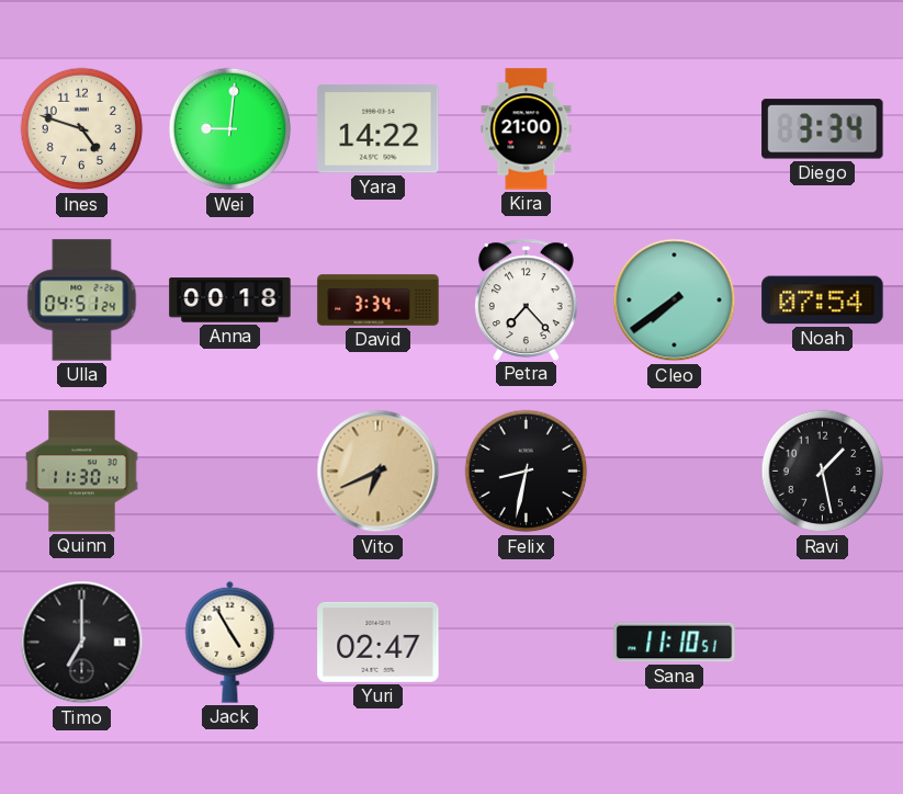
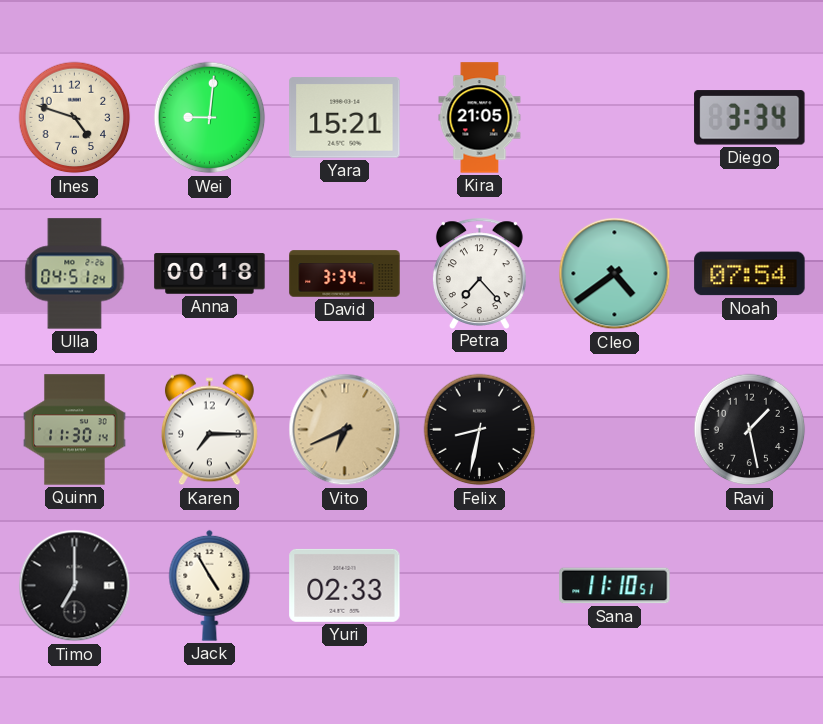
Yara: 14:22 -> 15:21 (345, 118)
Kira: 21:00 -> 21:05 (480, 118)
Cleo: 7:39 -> 4:39 (615, 274)
Karen: none -> 7:15 (209, 430)
Yuri: 02:47 -> 02:33 (345, 585)
